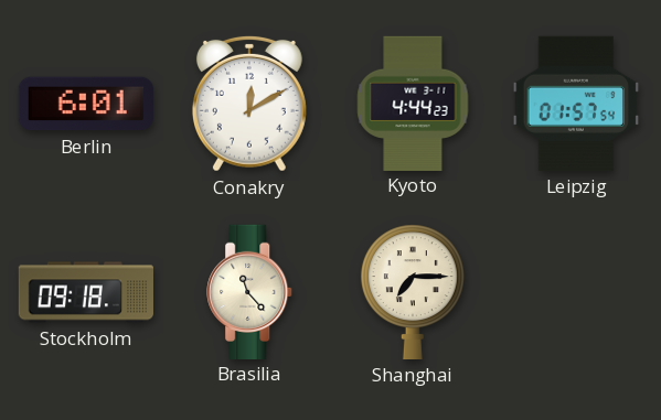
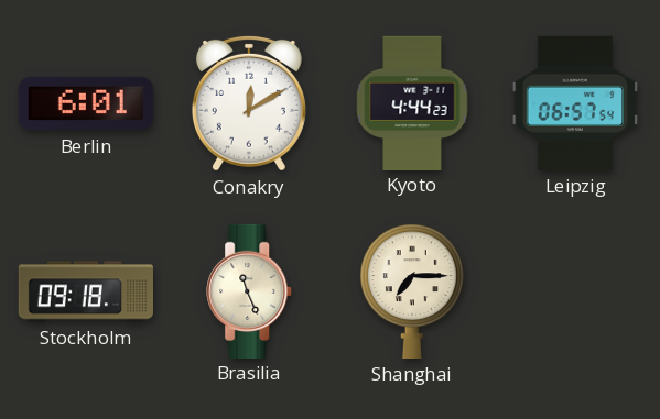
Leipzig: 01:57 -> 06:57 (575, 103)
Brasilia: 11:23 -> 11:26 (250, 290)
